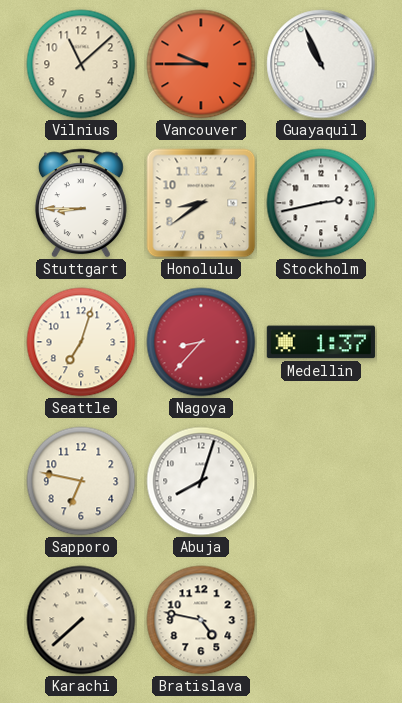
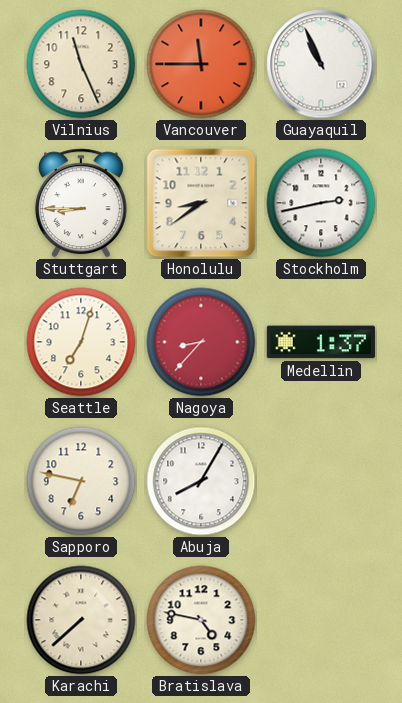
Vilnius: 11:08 -> 11:26 (81, 64)
Vancouver: 9:45 -> 11:45 (201, 64)
Abuja: 8:03 -> 8:05 (201, 481)
